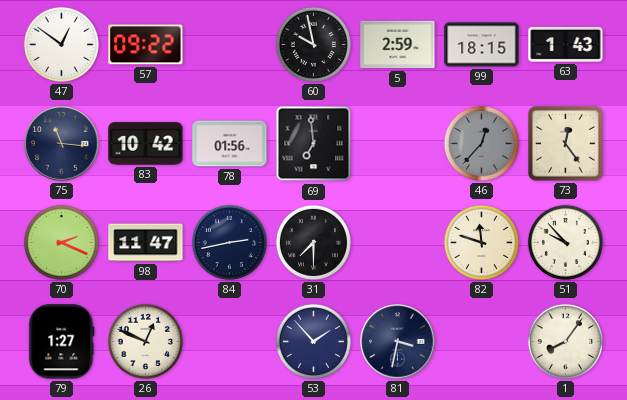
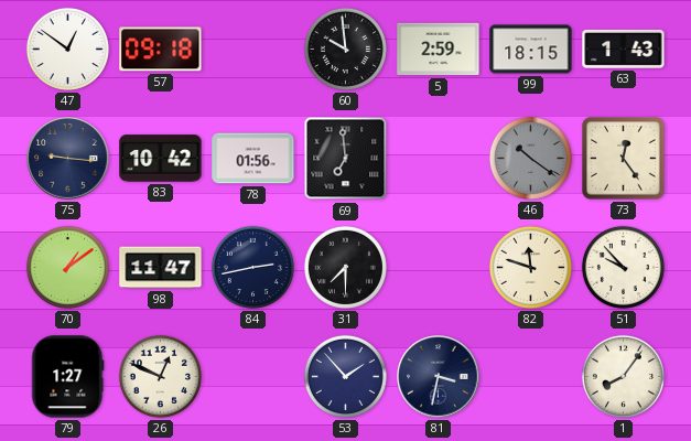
57: 09:22 -> 09:18 (161, 50)
60: 9:58 -> 9:59 (345, 49)
75: 11:16 -> 9:16 (68, 159)
46: 12:37 -> 10:21 (530, 158)
70: 2:19 -> 1:09 (67, 267)
